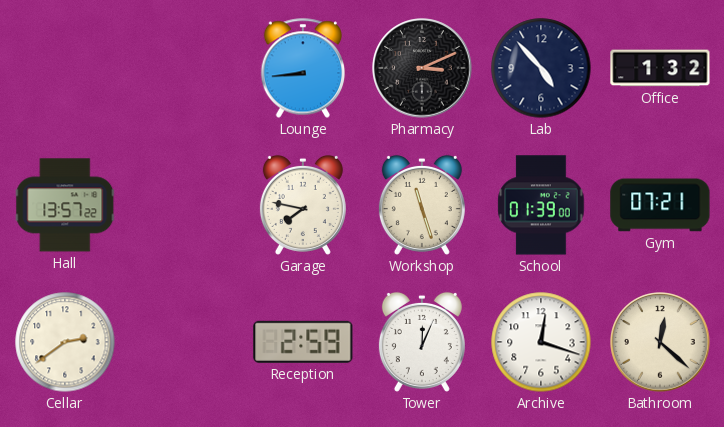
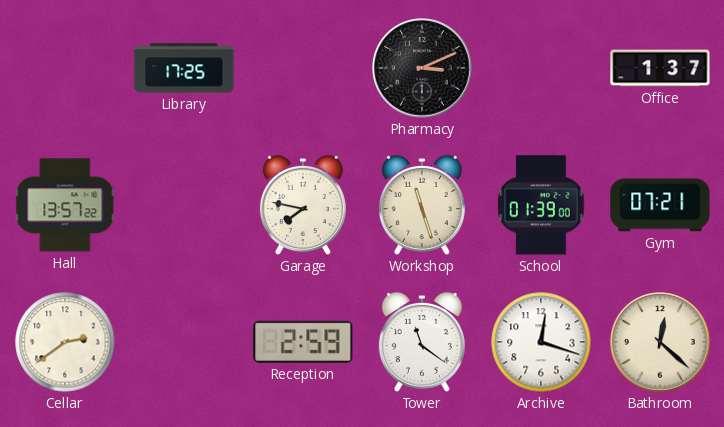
Library: none -> 17:25 (184, 68)
Lounge: 8:44 -> none (303, 68)
Lab: 4:53 -> none (541, 68)
Office: 1:32 -> 1:37 (660, 68)
Tower: 12:04 -> 11:21 (422, 342)
